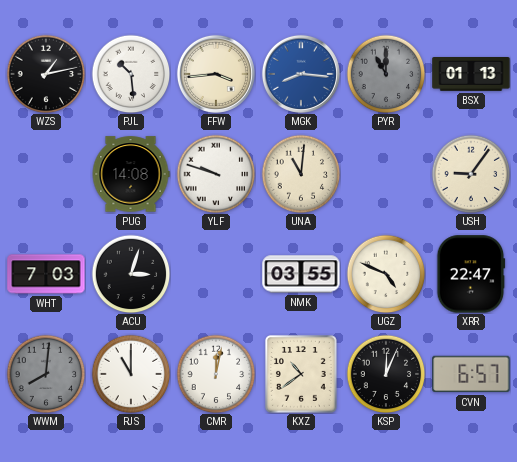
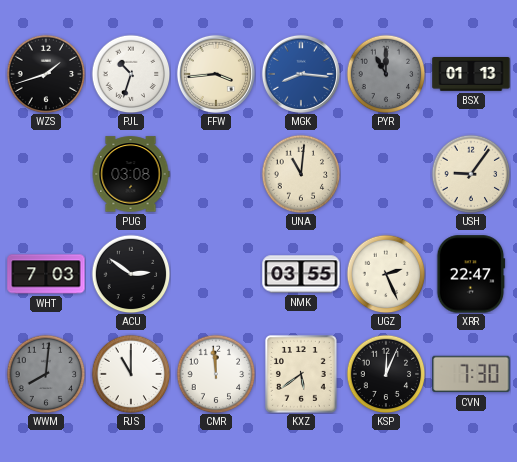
WZS: 1:13 -> 1:42 (46, 74)
PJL: 10:29 -> 10:33 (131, 74)
PUG: 14:08 -> 03:08 (131, 174)
YLF: 9:48 -> none (216, 174)
ACU: 3:03 -> 2:51 (131, 274)
UGZ: 4:49 -> 2:26 (386, 274)
CMR: 12:02 -> 11:59 (216, 374)
KXZ: 10:39 -> 5:39 (301, 375)
CVN: 6:57 -> 7:30 (471, 374)
